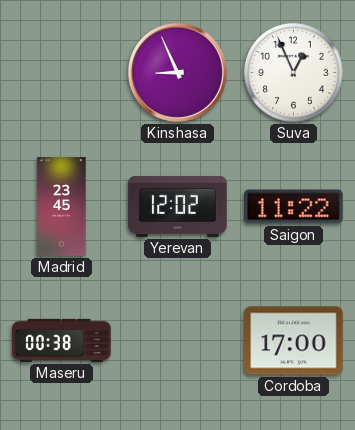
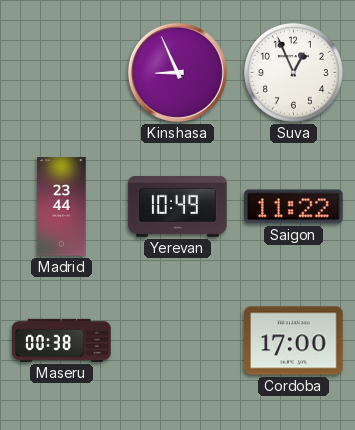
Madrid: 23:45 -> 23:44 (62, 207)
Yerevan: 12:02 -> 10:49 (178, 206)
